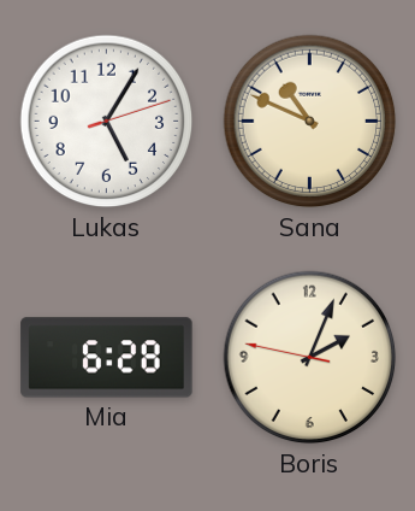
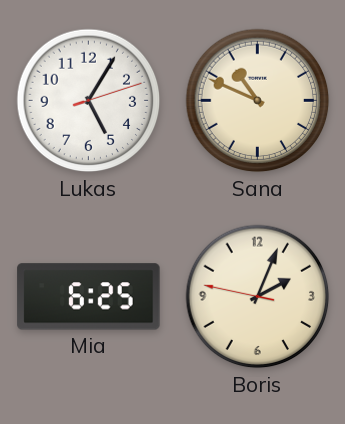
Mia: 6:28 -> 6:25 (89, 297)
